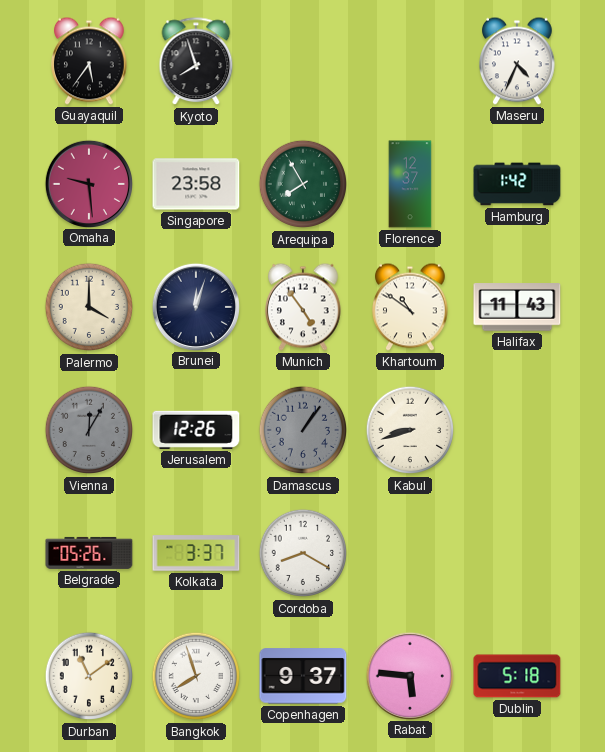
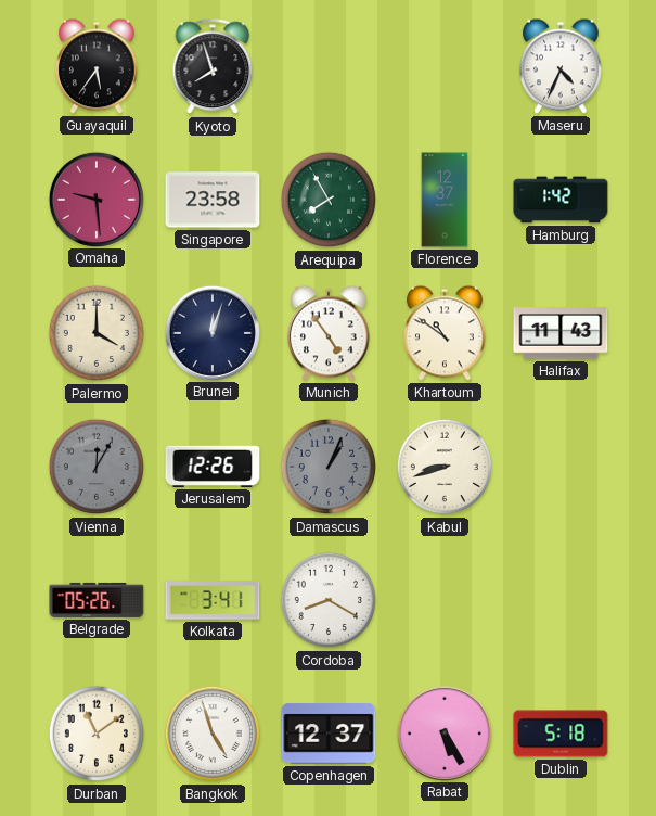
Damascus: 1:06 -> 1:04 (329, 467)
Kolkata: 3:37 -> 3:41 (213, 600)
Bangkok: 7:57 -> 4:57 (213, 734)
Copenhagen: 9:37 -> 12:37 (329, 734)
Rabat: 5:46 -> 5:25 (443, 732)
